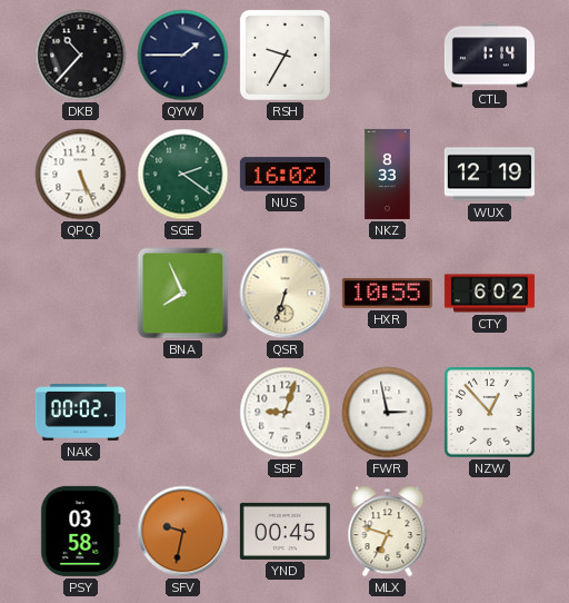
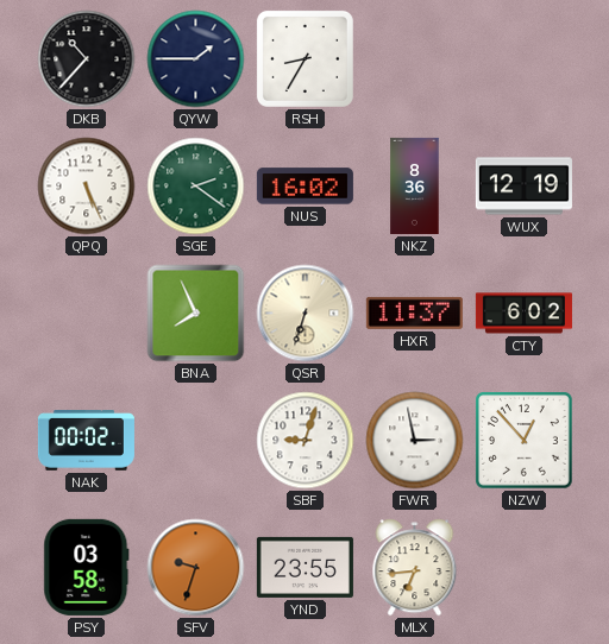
RSH: 9:35 -> 8:35 (304, 58)
CTL: 1:14 -> none (489, 56)
NKZ: 8:33 -> 8:36 (415, 185)
HXR: 10:55 -> 11:37 (414, 312)
SFV: 9:32 -> 9:33 (196, 568)
YND: 00:45 -> 23:55 (304, 567)
MLX: 6:48 -> 6:44 (415, 568)
